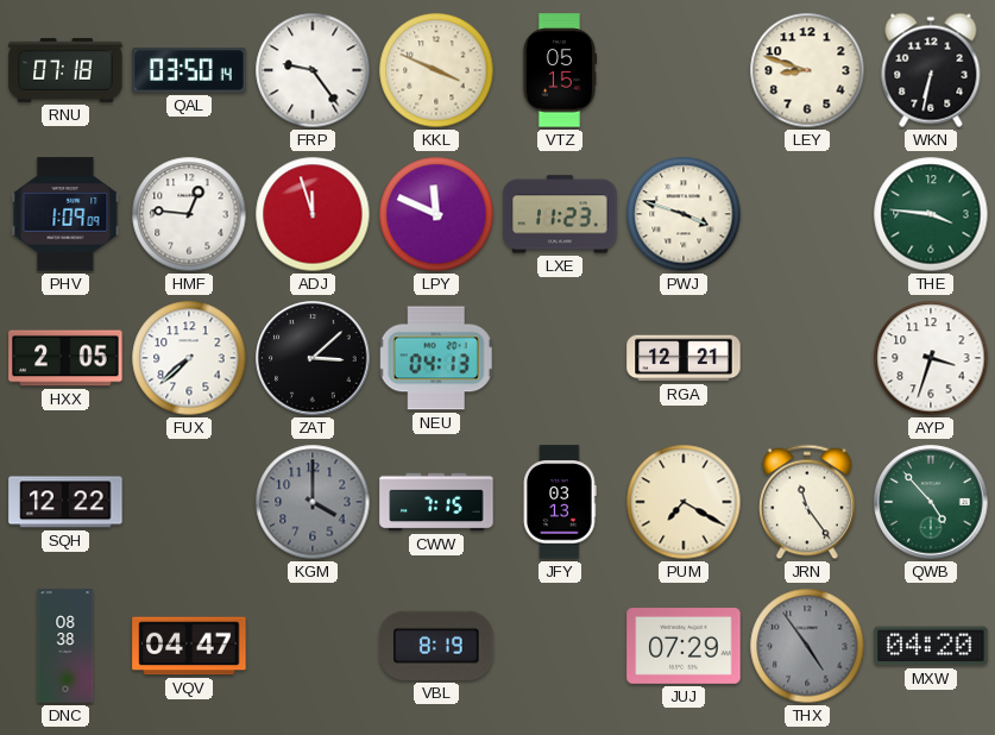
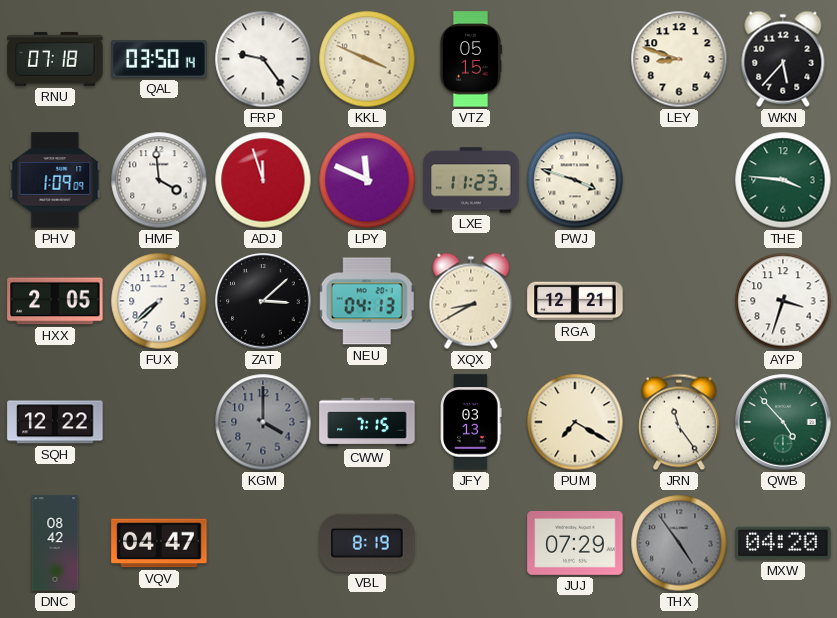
WKN: 6:32 -> 5:37 (783, 59)
HMF: 12:46 -> 3:59 (159, 180)
XQX: none -> 8:40 (471, 301)
DNC: 08:38 -> 08:42 (55, 543)
